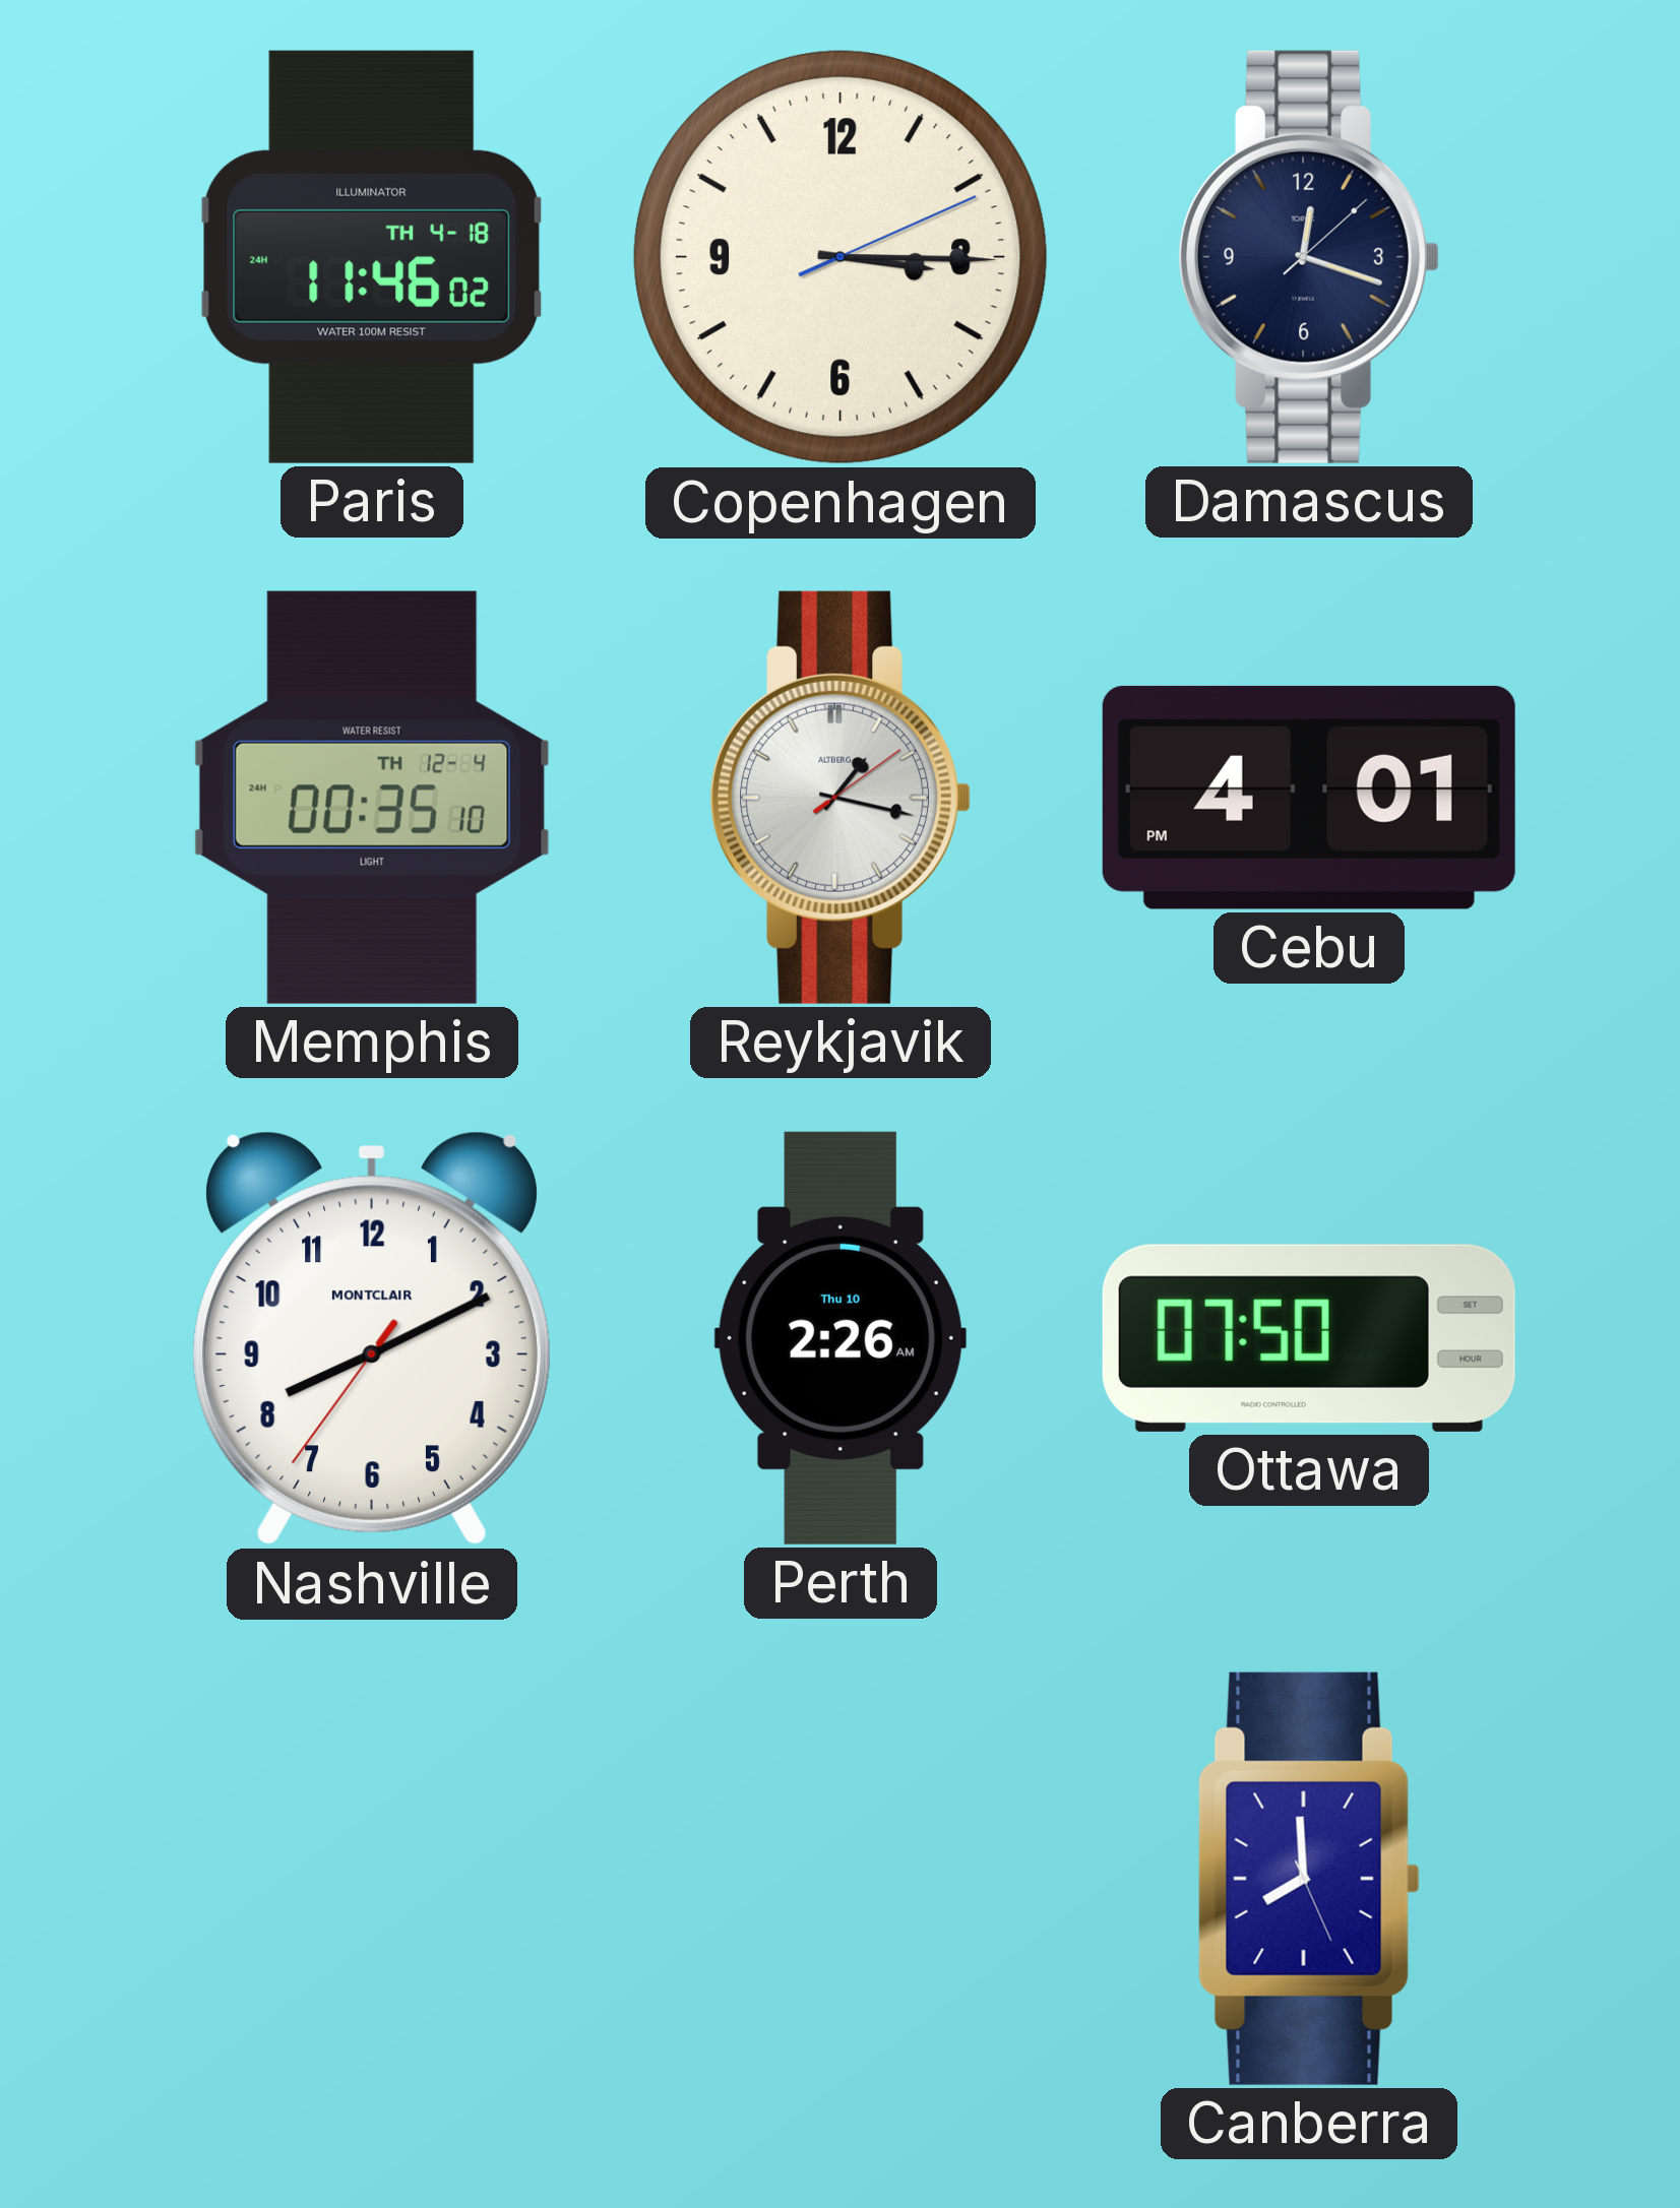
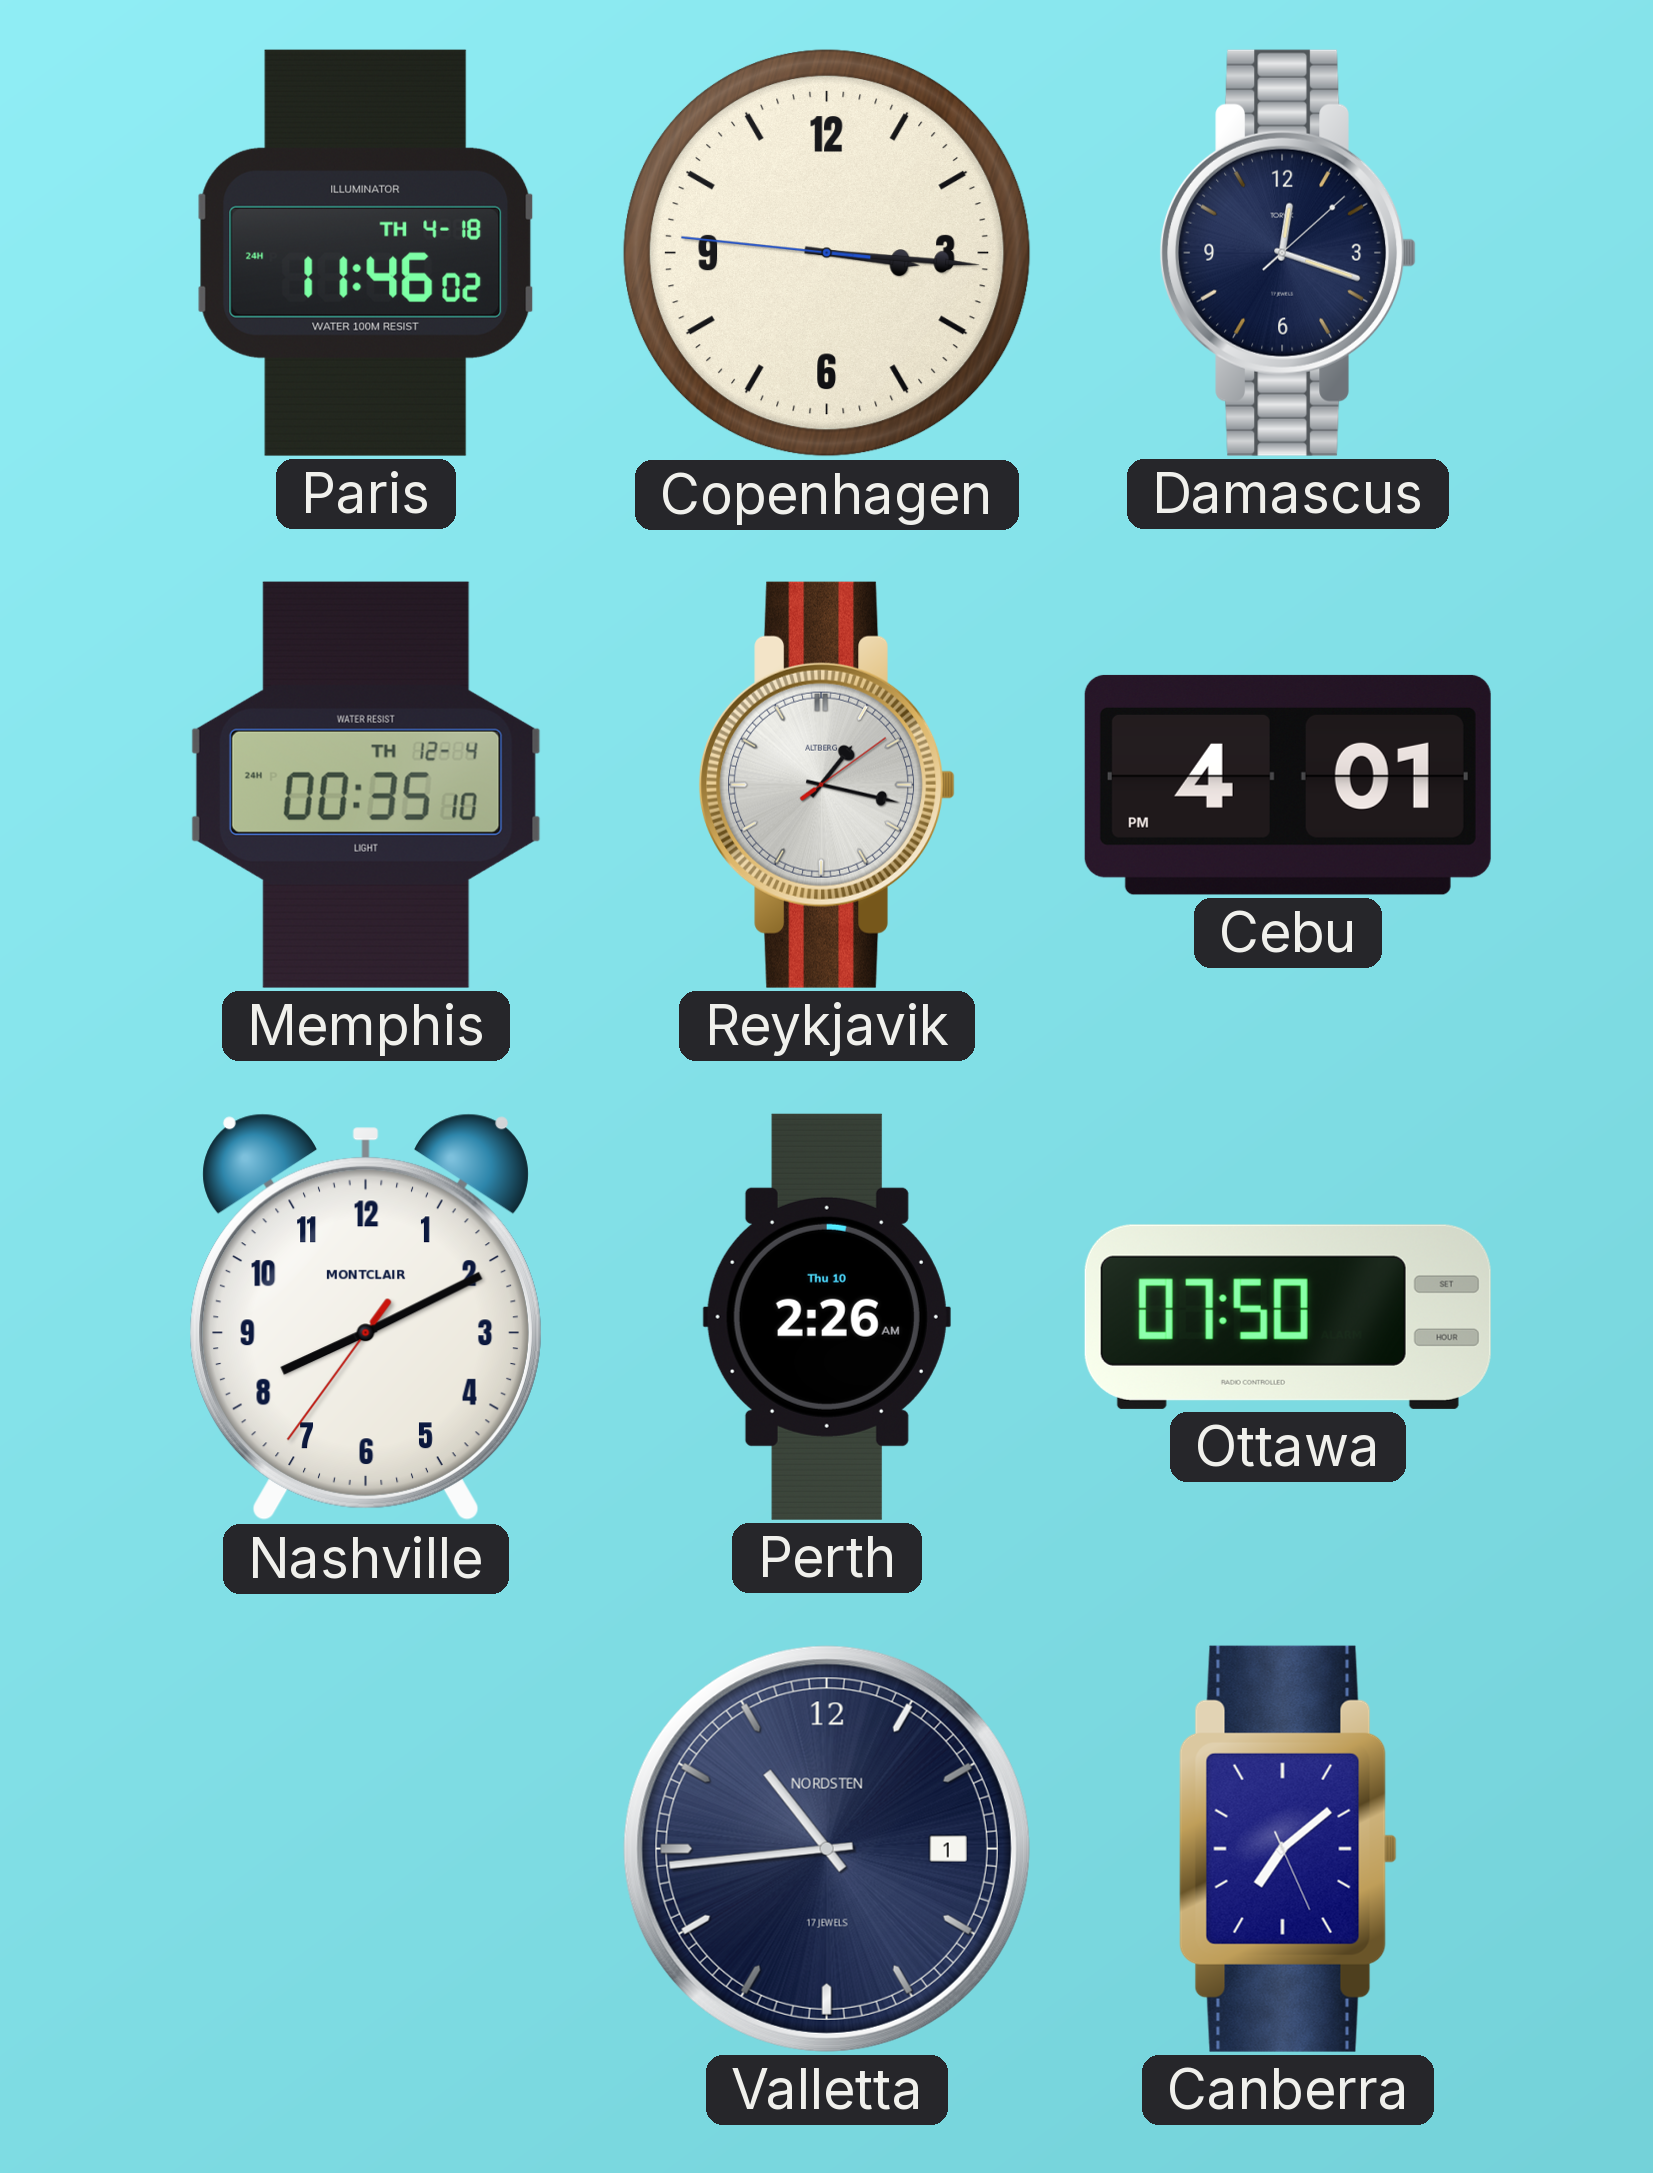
Copenhagen: 3:15:11 -> 3:15:46 (827, 253)
Valletta: none -> 10:44 (827, 1849)
Canberra: 7:59 -> 7:08 (1288, 1849)
